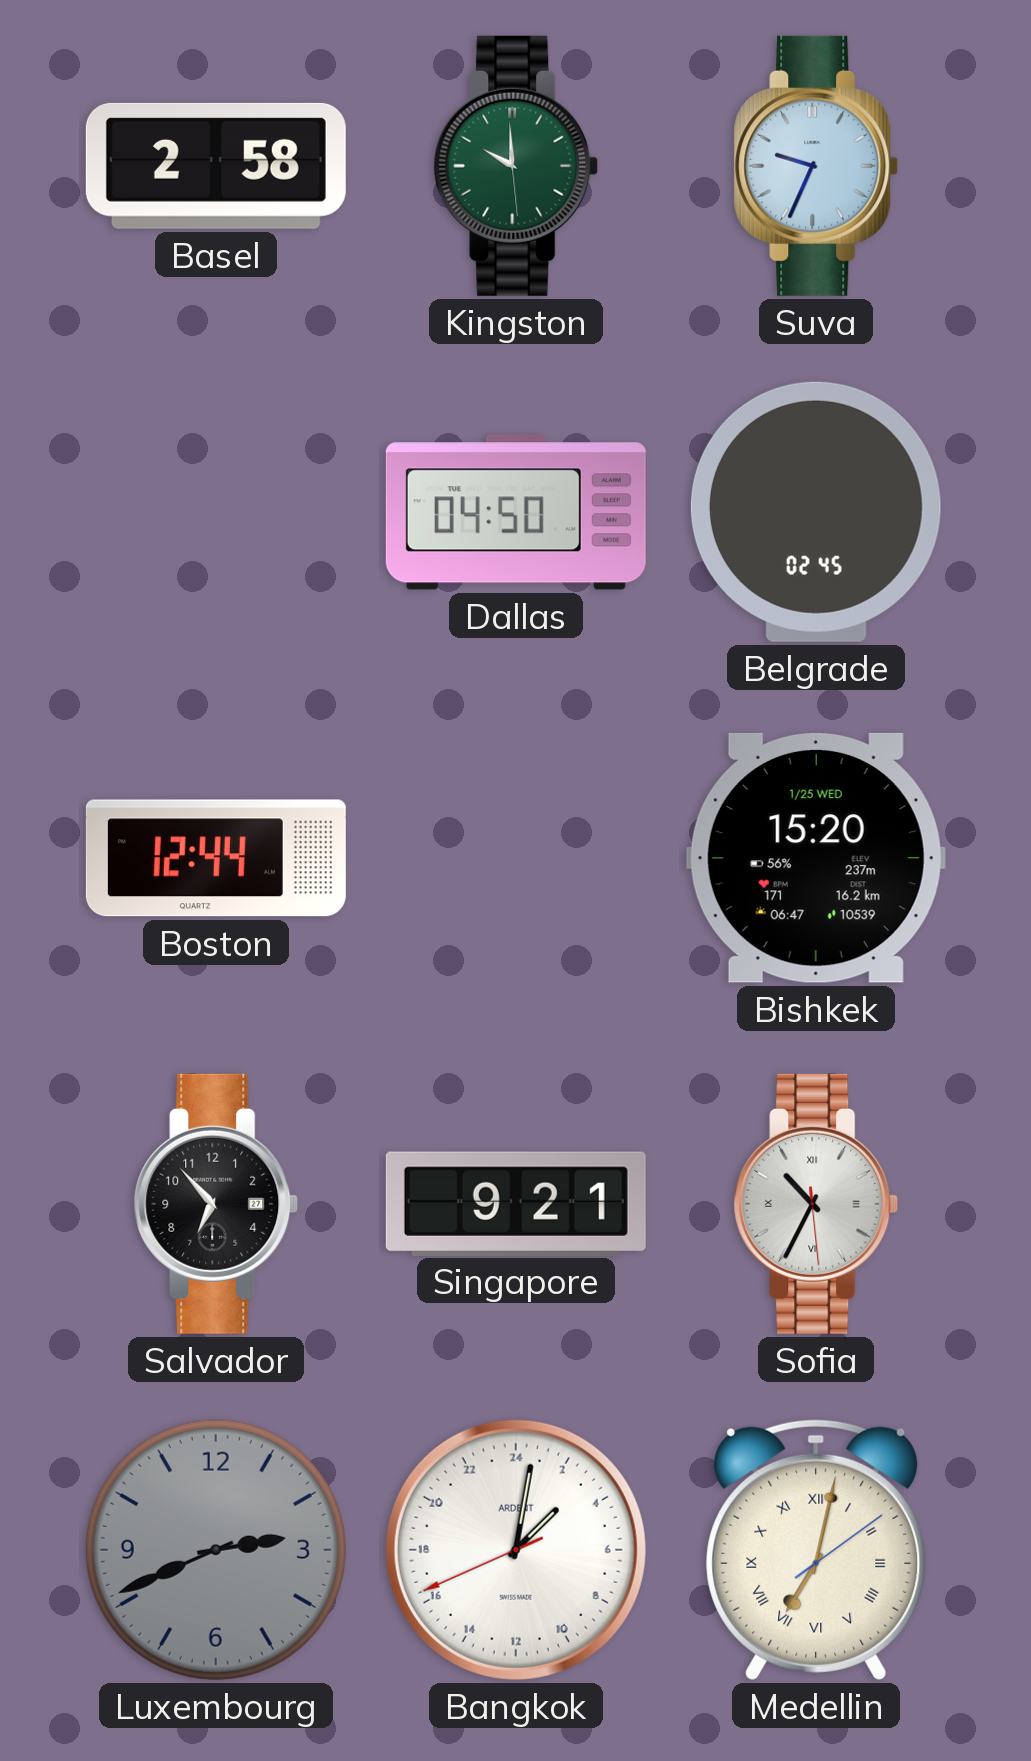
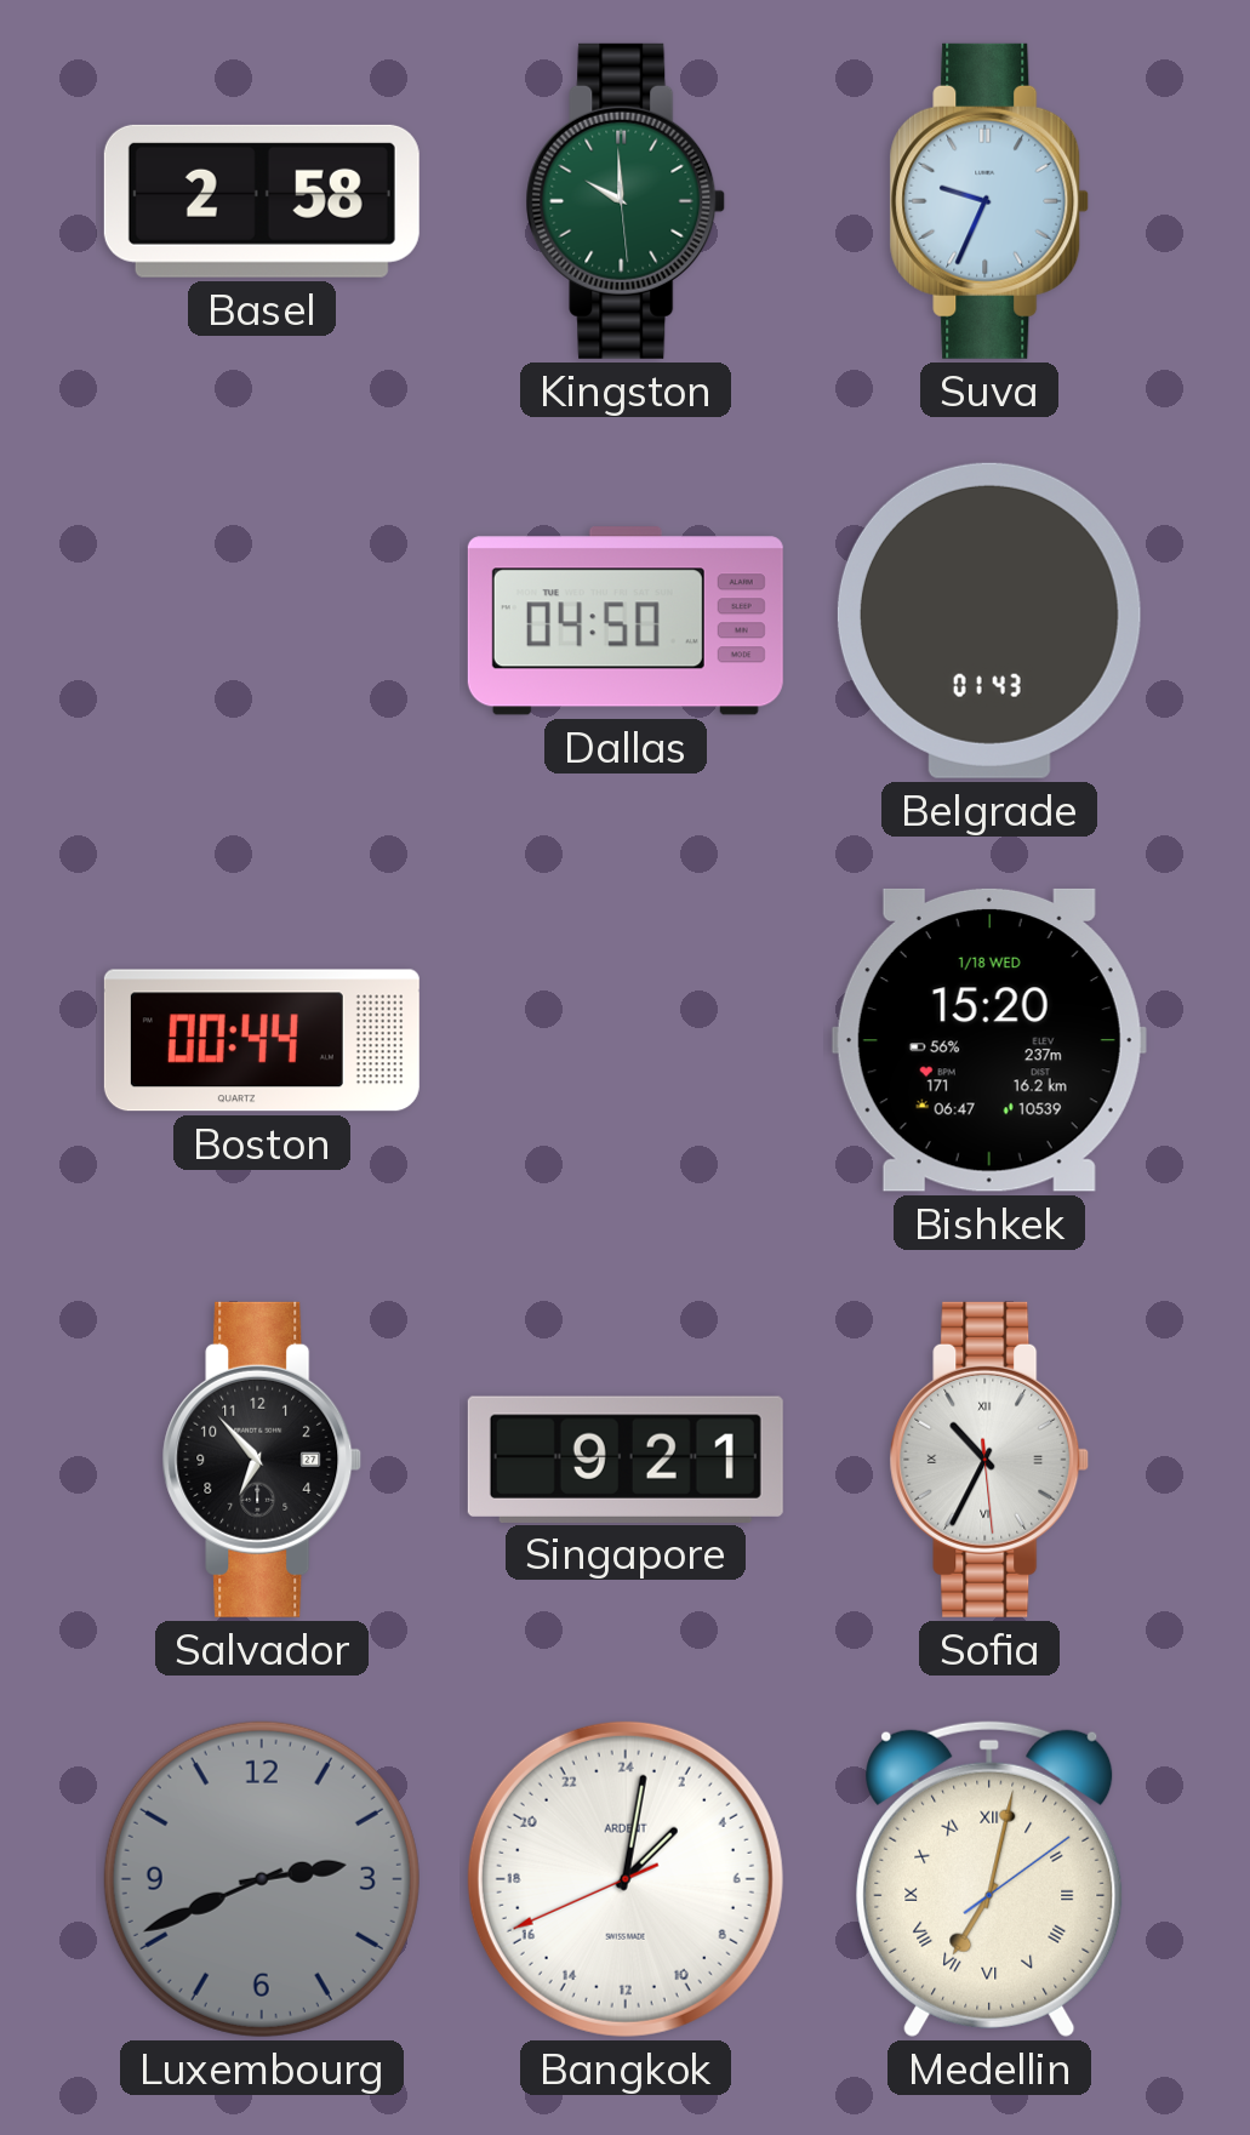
Belgrade: 02:45 -> 01:43 (989, 621)
Boston: 12:44 -> 00:44 (262, 1040)
Bishkek date: 1/25 WED -> 1/18 WED (989, 1040)
